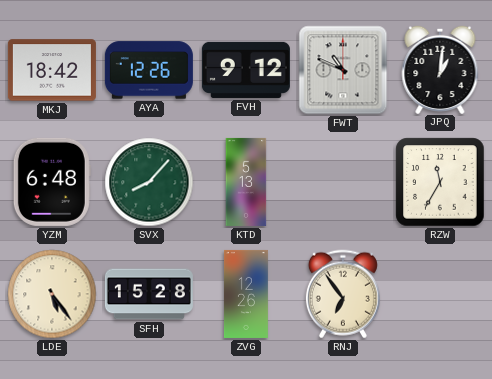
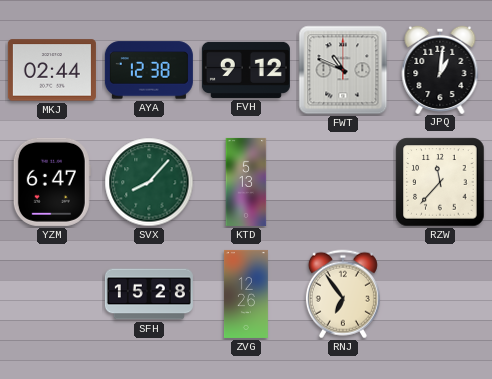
MKJ: 18:42 -> 02:44 (52, 70)
AYA: 12:26 -> 12:38 (149, 70)
YZM: 6:48 -> 6:47 (52, 182)
RZW: 11:35 -> 11:37 (440, 182)
LDE: 5:24 -> none (52, 294)
